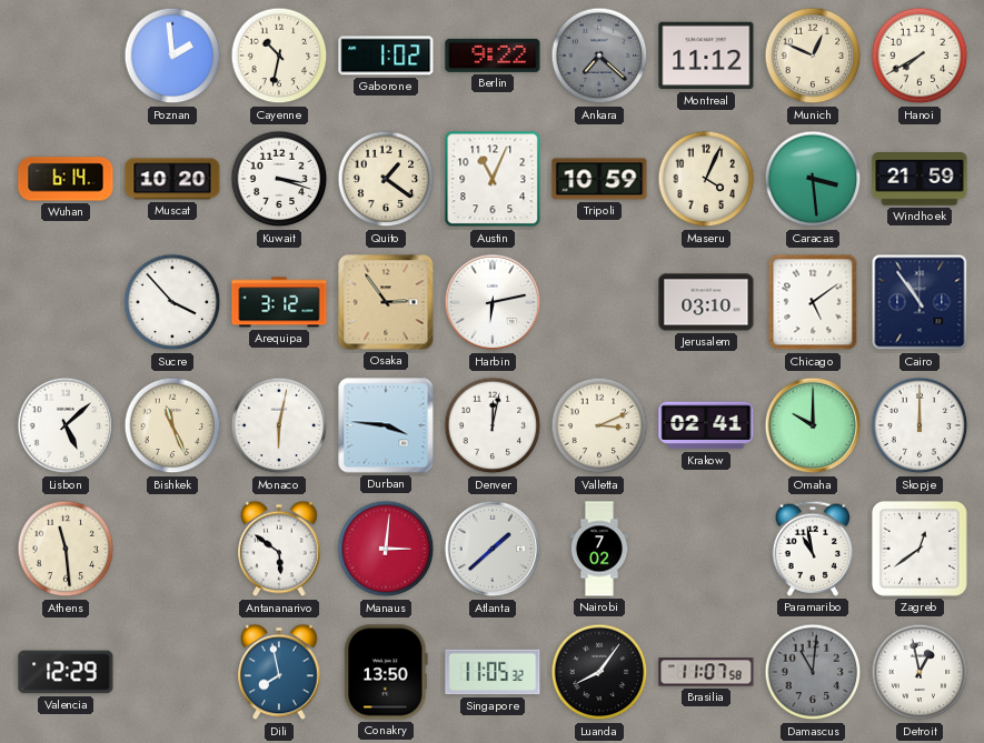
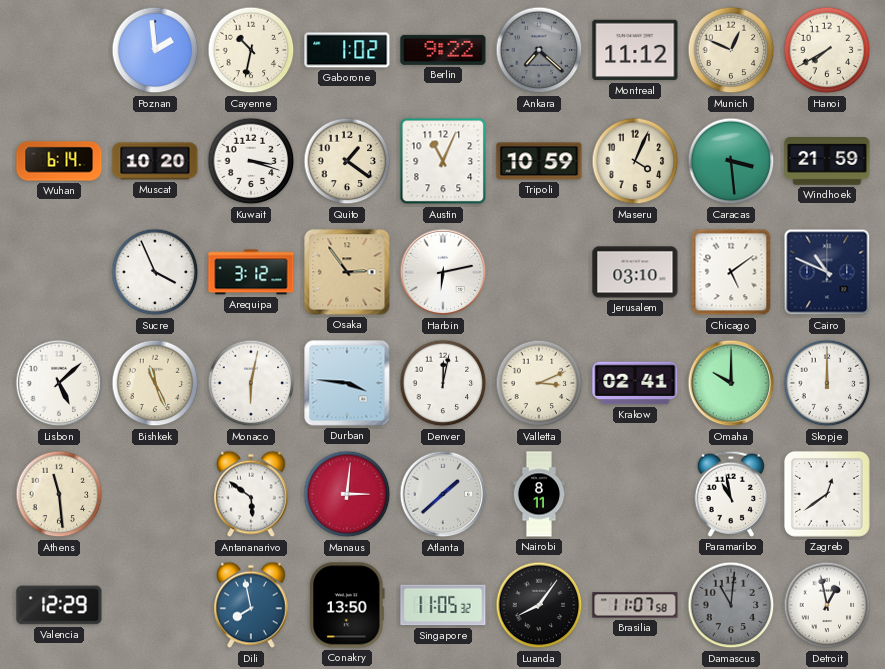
Sucre: 3:53 -> 3:56 (155, 272)
Cairo: 10:54 -> 10:49 (827, 272)
Nairobi: 7:02 -> 8:11 (539, 494)
